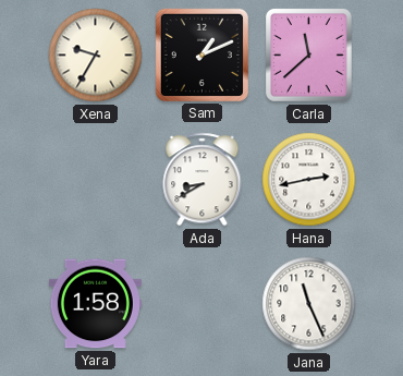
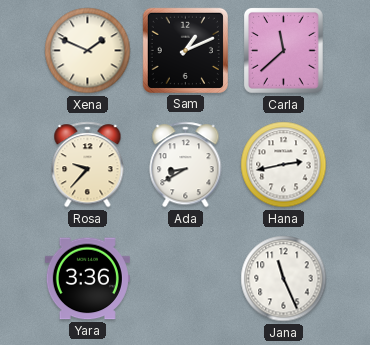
Xena: 9:35 -> 1:49 (88, 51)
Rosa: none -> 9:37 (88, 165)
Yara: 1:58 -> 3:36 (87, 279)
